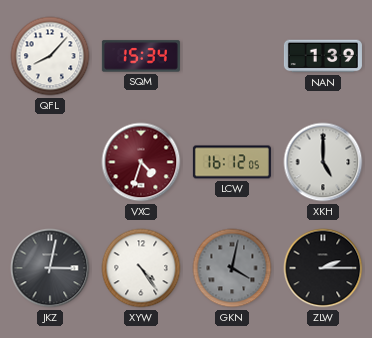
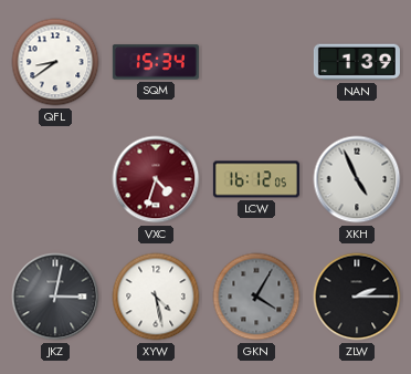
QFL: 8:07 -> 8:39 (55, 62)
XKH: 5:00 -> 4:56 (357, 179)
XYW: 4:24 -> 4:28 (156, 297)
GKN: 4:02 -> 4:05 (256, 297)
